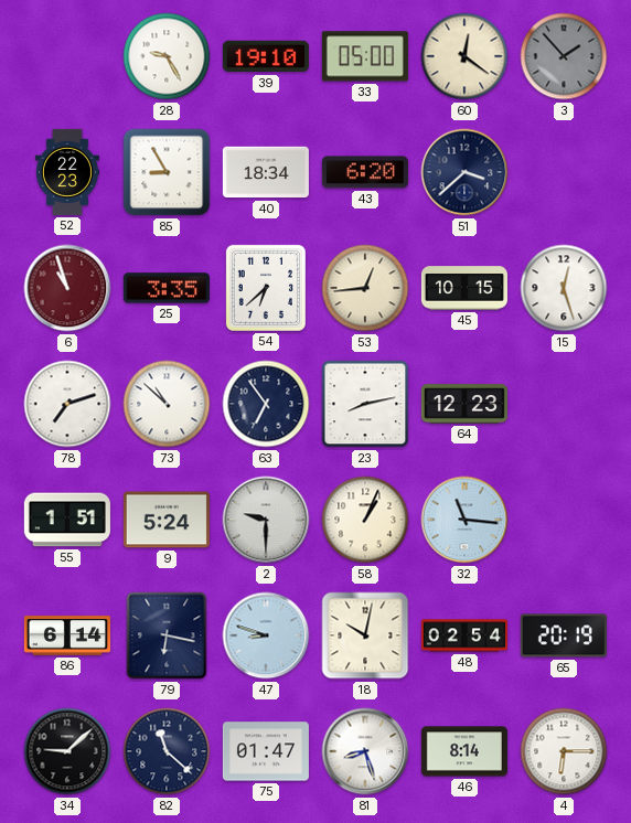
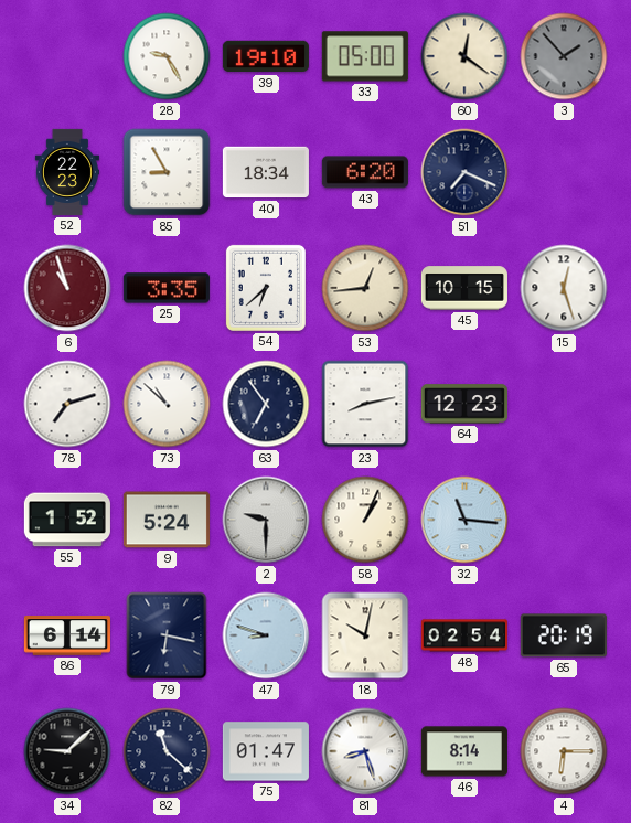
51: 3:38 -> 7:19 (464, 172)
55: 1:51 -> 1:52 (67, 520)
